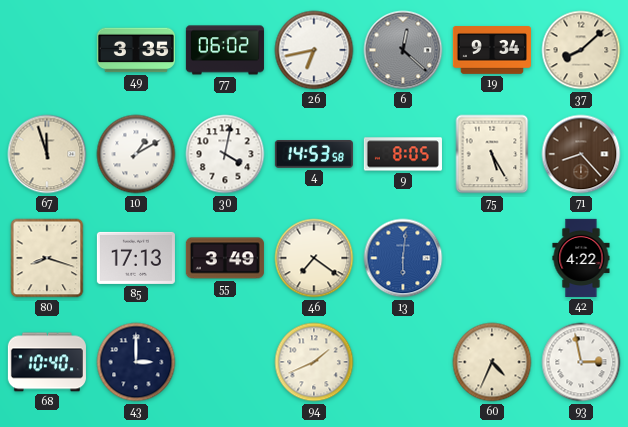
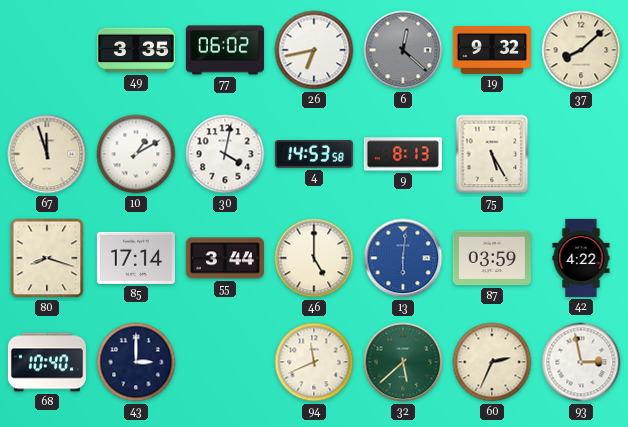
19: 9:34 -> 9:32 (492, 50)
9: 8:05 -> 8:13 (403, 154)
71: 8:23 -> none (581, 154)
85: 17:13 -> 17:14 (136, 258)
55: 3:49 -> 3:44 (225, 258)
46: 7:21 -> 5:00 (314, 258)
87: none -> 03:59 (492, 258)
94: 1:41 -> 11:41 (314, 362)
32: none -> 5:38 (403, 362)
60: 4:34 -> 2:34 (492, 362)
